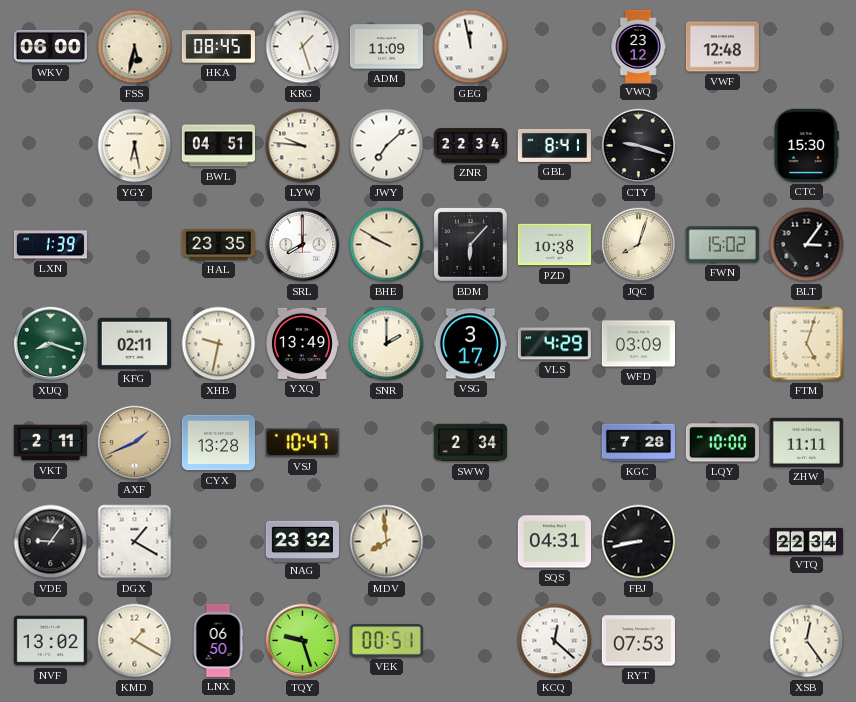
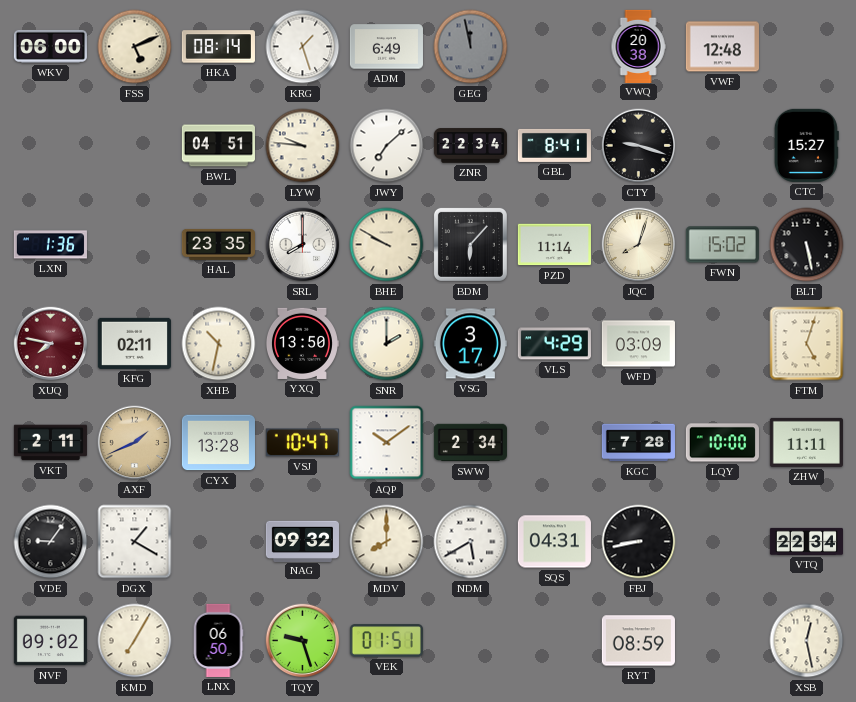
FSS: 5:32 -> 5:11 (135, 47)
HKA: 08:45 -> 08:14 (218, 47)
ADM: 11:09 -> 6:49 (386, 47)
GEG dial: white -> grey (471, 47)
VWQ: 23:12 -> 20:38 (638, 46)
YGY: 6:28 -> none (135, 146)
CTC: 15:30 -> 15:27 (806, 145)
LXN: 1:39 -> 1:36 (50, 245)
PZD: 10:38 -> 11:14 (554, 245)
BLT: 3:06 -> 5:28 (807, 245)
XUQ: 8:18 -> 7:47 (51, 344)
XUQ dial: green -> burgundy (51, 344)
XHB: 9:32 -> 10:32 (219, 344)
YXQ: 13:49 -> 13:50 (302, 343)
AQP: none -> 10:09 (387, 443)
NAG: 23:32 -> 09:32 (302, 541)
MDV: 7:59 -> 8:00 (387, 542)
NDM: none -> 5:40 (471, 542)
NVF: 13:02 -> 09:02 (50, 641)
KMD: 1:20 -> 7:05 (135, 641)
VEK: 00:51 -> 01:51 (386, 641)
KCQ: 12:22 -> none (555, 641)
RYT: 07:53 -> 08:59 (638, 641)
XSB: 12:24 -> 12:28 (807, 641)
